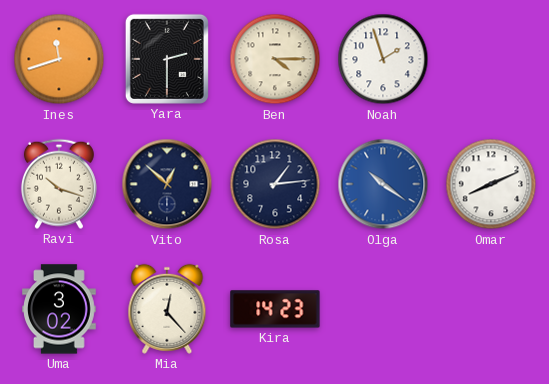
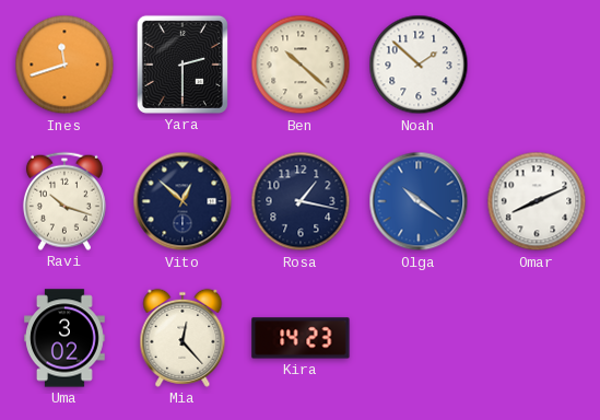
Ben: 4:15 -> 10:22 (301, 65)
Noah: 1:57 -> 1:52 (419, 65)
Rosa: 1:14 -> 1:17 (301, 201)
